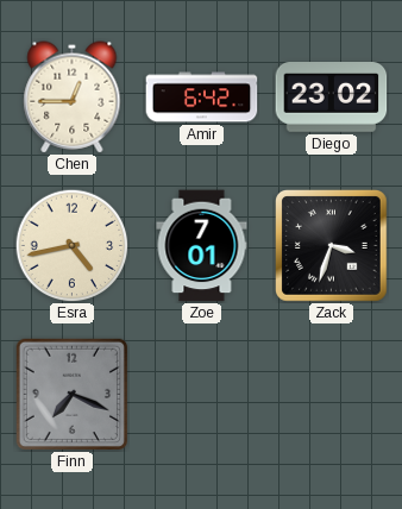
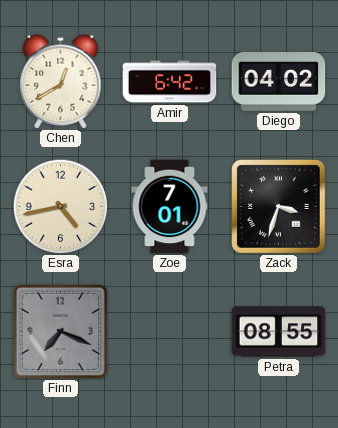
Chen: 12:45 -> 12:40 (61, 82)
Diego: 23:02 -> 04:02 (279, 82)
Petra: none -> 08:55 (279, 332)
